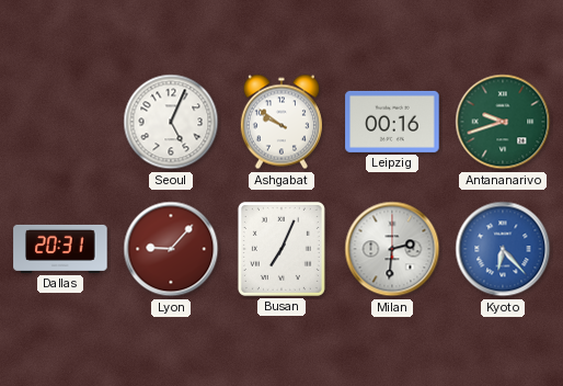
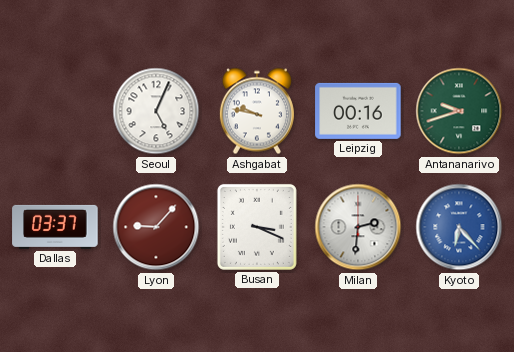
Ashgabat: 9:51 -> 9:47 (257, 111)
Dallas: 20:31 -> 03:37 (55, 227)
Busan: 7:04 -> 3:19 (257, 227)
